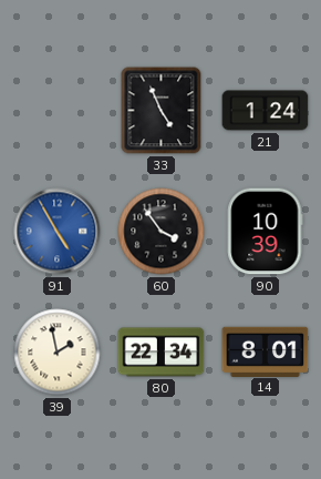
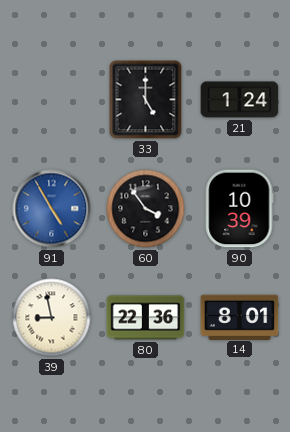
33: 4:56 -> 5:00 (146, 100)
39: 1:58 -> 8:58 (52, 318)
80: 22:34 -> 22:36 (146, 318)
